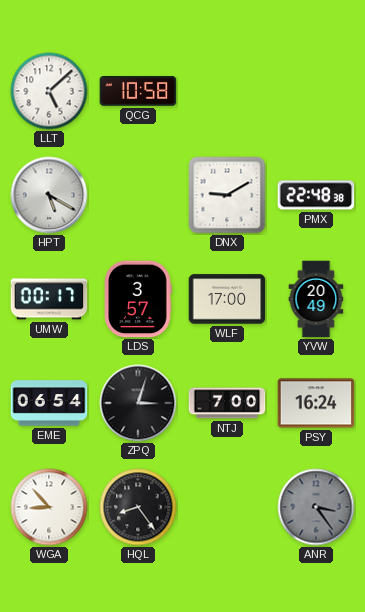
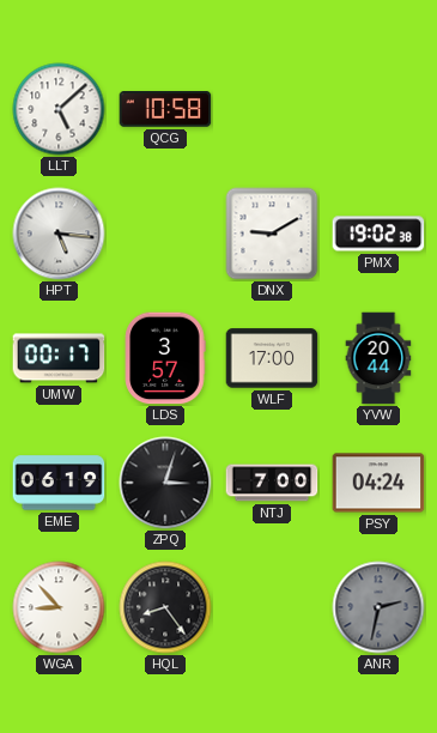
HPT: 5:20 -> 5:16 (59, 234)
PMX: 22:48 -> 19:02 (378, 234)
YVW: 20:49 -> 20:44 (378, 358)
EME: 06:54 -> 06:19 (59, 483)
PSY: 16:24 -> 04:24 (378, 483)
ANR: 3:24 -> 2:32 (378, 607)
